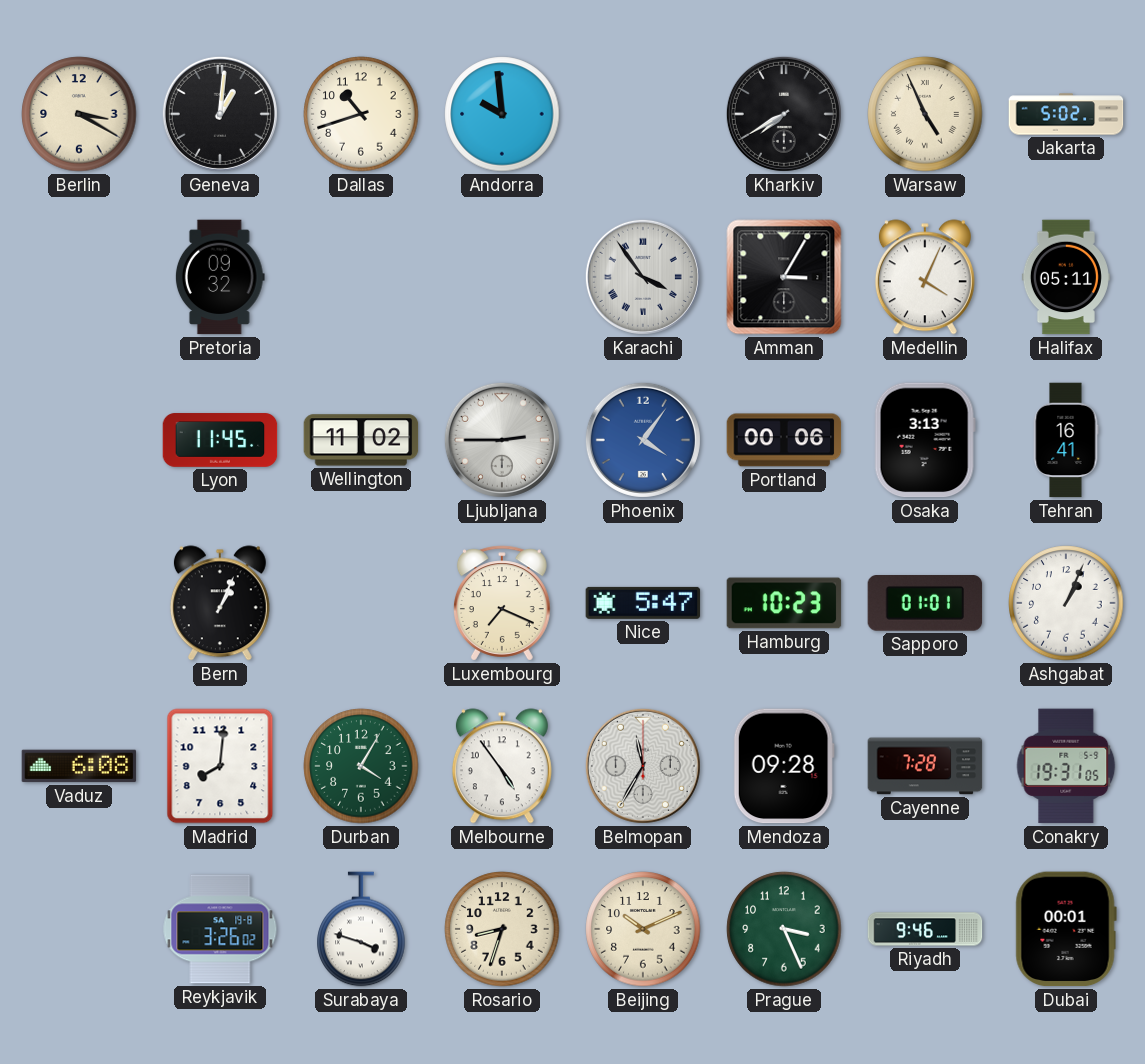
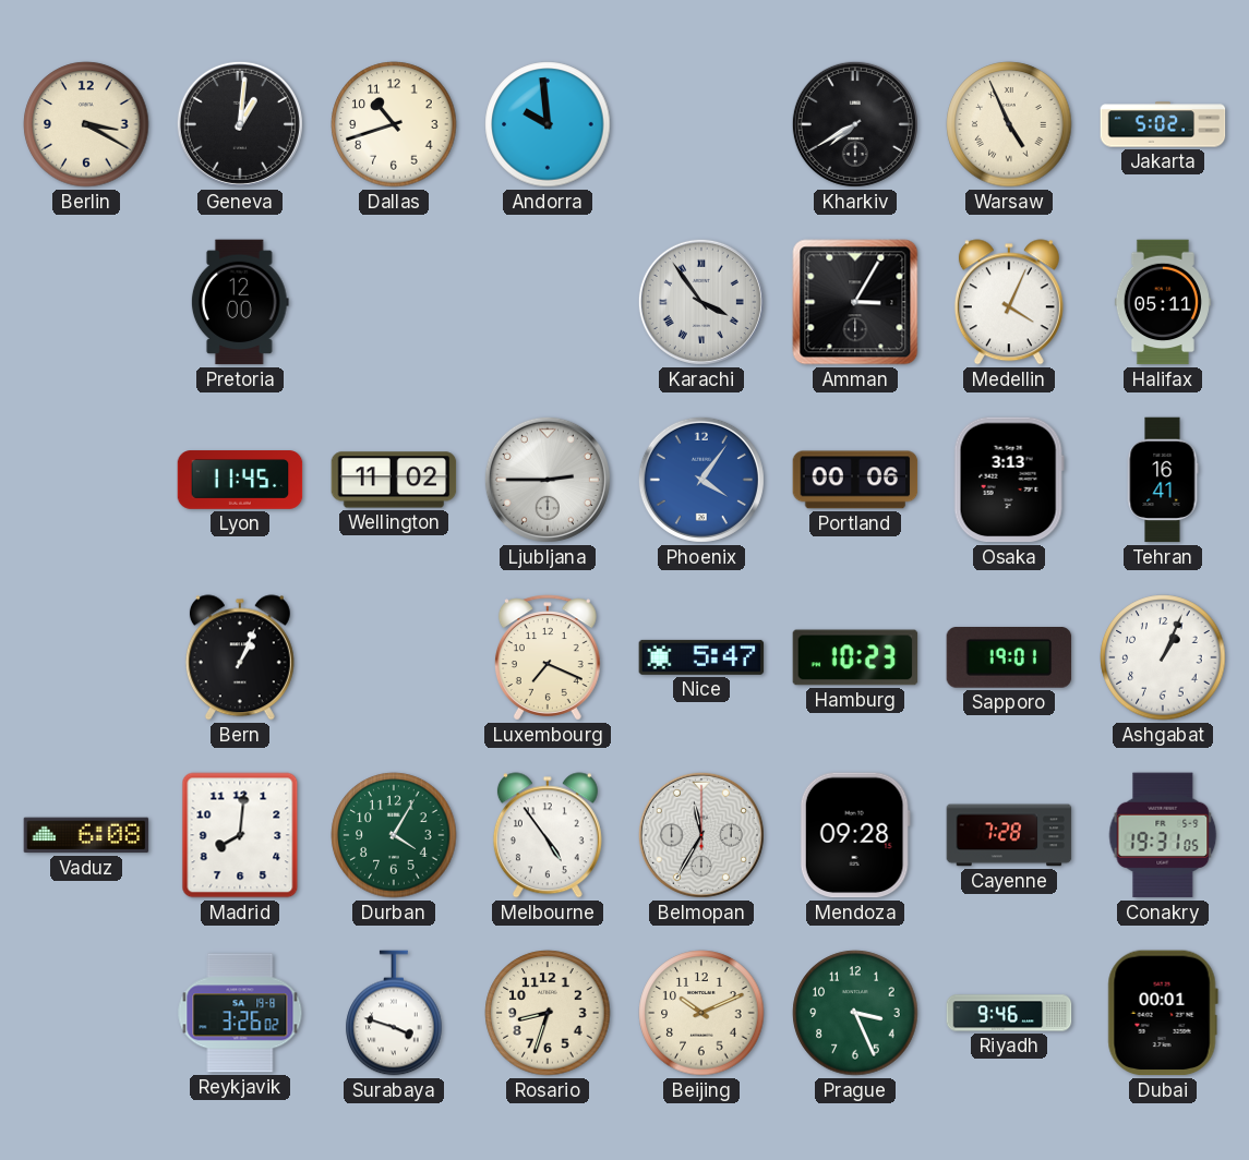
Pretoria: 09:32 -> 12:00 (240, 302)
Sapporo: 01:01 -> 19:01 (1009, 658)
